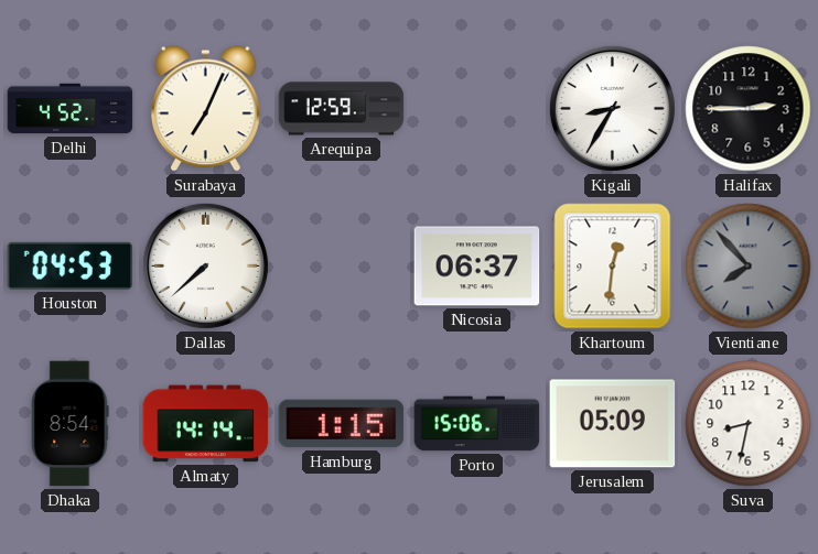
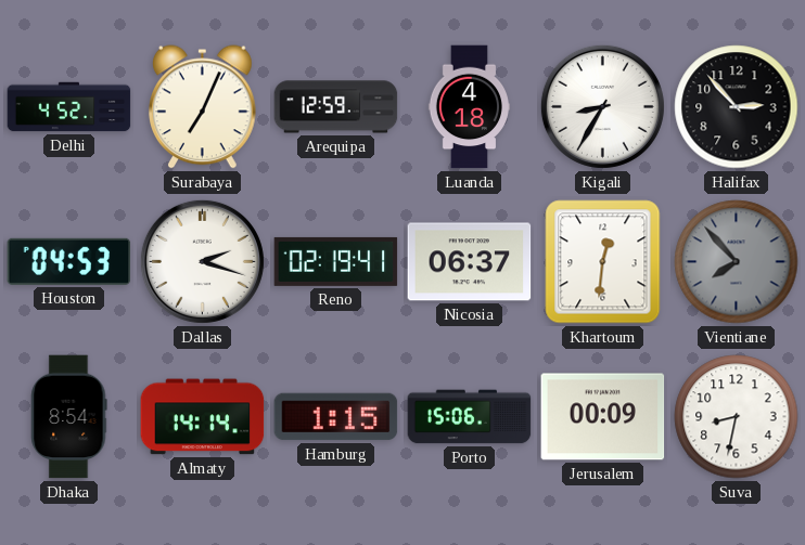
Luanda: none -> 4:18 (470, 107)
Halifax: 2:45 -> 2:53 (737, 107)
Dallas: 7:38 -> 2:18 (202, 261)
Reno: none -> 02:19 (336, 261)
Jerusalem: 05:09 -> 00:09 (603, 417)
